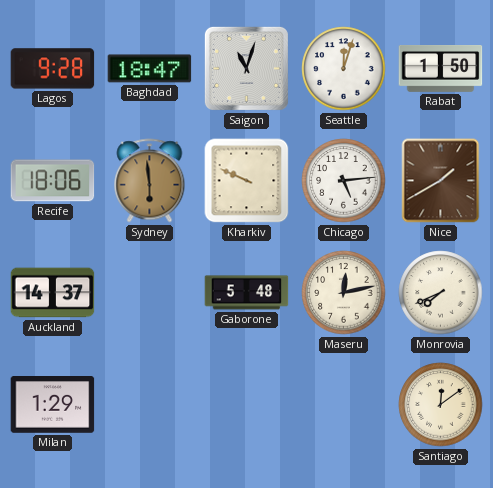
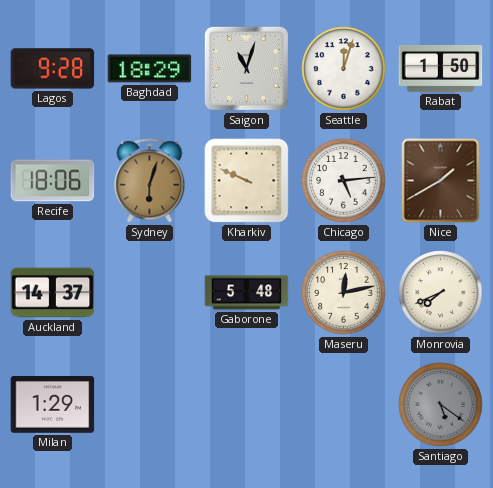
Baghdad: 18:47 -> 18:29 (150, 69)
Sydney: 5:59 -> 6:03 (150, 181)
Santiago: 12:09 -> 5:21 (441, 405)
Santiago dial: cream -> grey (441, 405)
